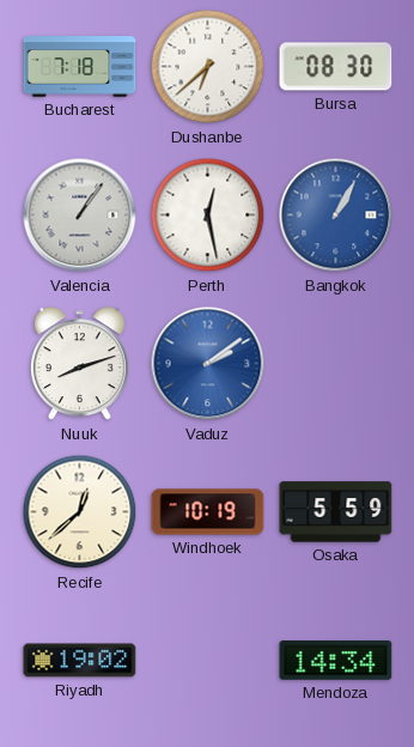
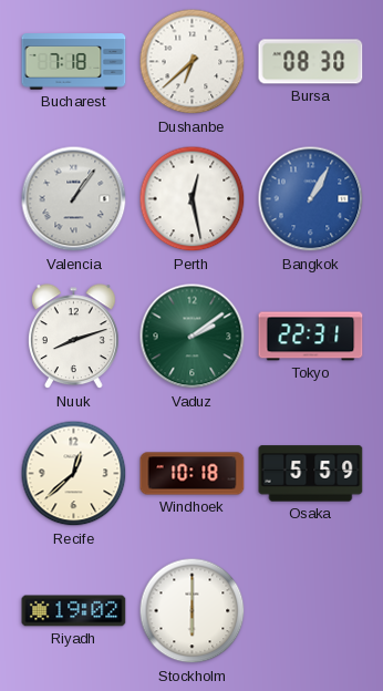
Vaduz dial: blue -> green (193, 337)
Tokyo: none -> 22:31 (311, 337)
Windhoek: 10:19 -> 10:18 (193, 474)
Stockholm: none -> 6:00 (193, 611)
Mendoza: 14:34 -> none (336, 661)
